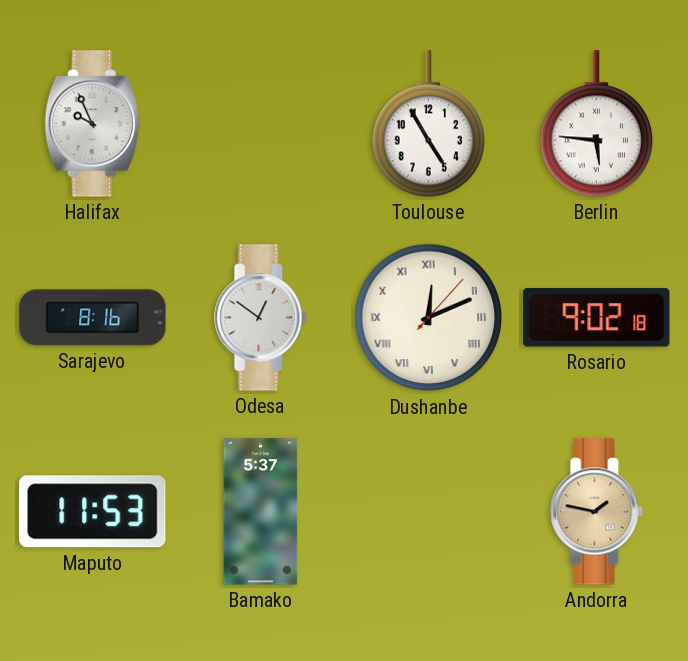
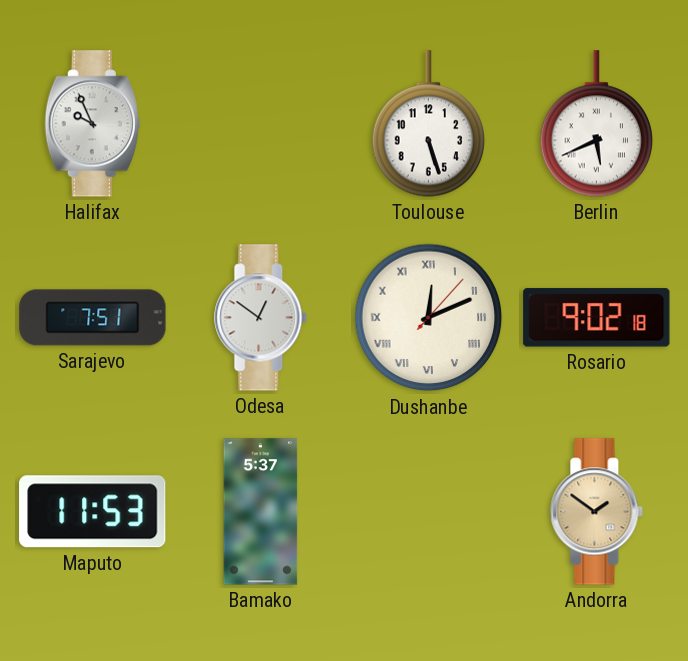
Toulouse: 4:55 -> 5:27 (429, 124)
Berlin: 5:46 -> 5:41 (597, 124)
Sarajevo: 8:16 -> 7:51 (93, 318)
Andorra: 1:47 -> 1:51 (597, 512)
